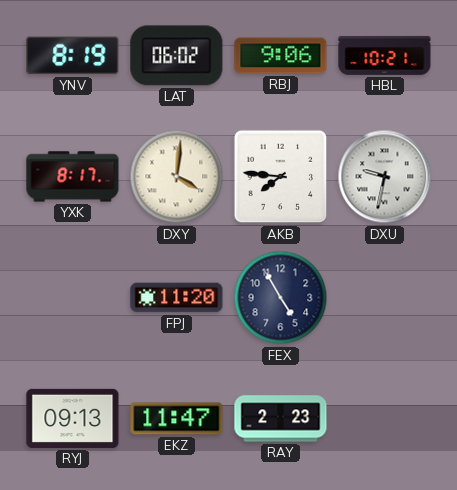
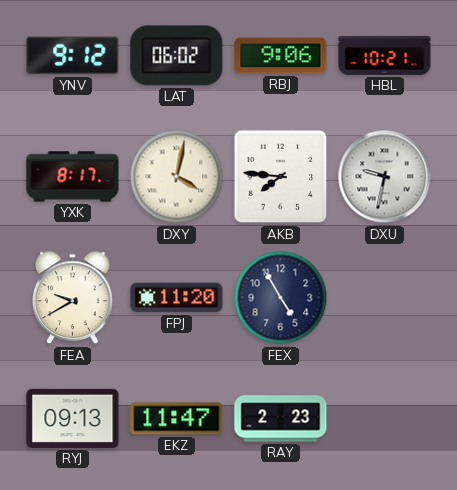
YNV: 8:19 -> 9:12 (73, 56)
DXY: 4:01 -> 4:02 (177, 177)
FEA: none -> 9:40 (73, 298)
